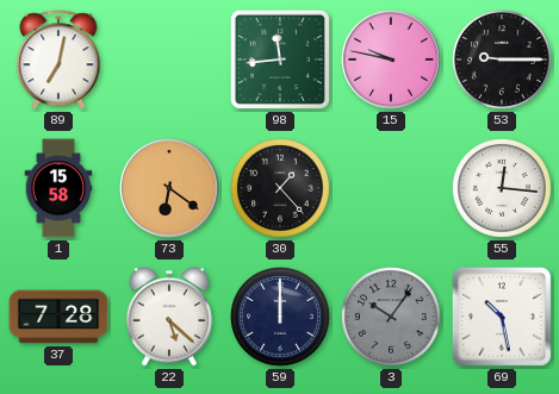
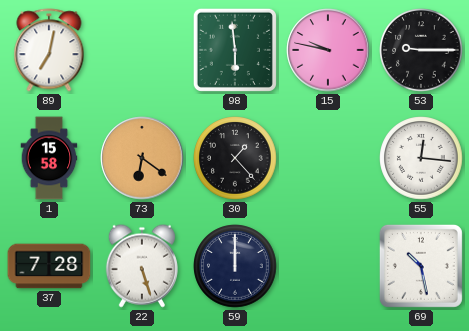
98: 11:44 -> 5:59 (235, 50)
22: 5:22 -> 5:27 (142, 266)
3: 10:06 -> none (391, 317)
